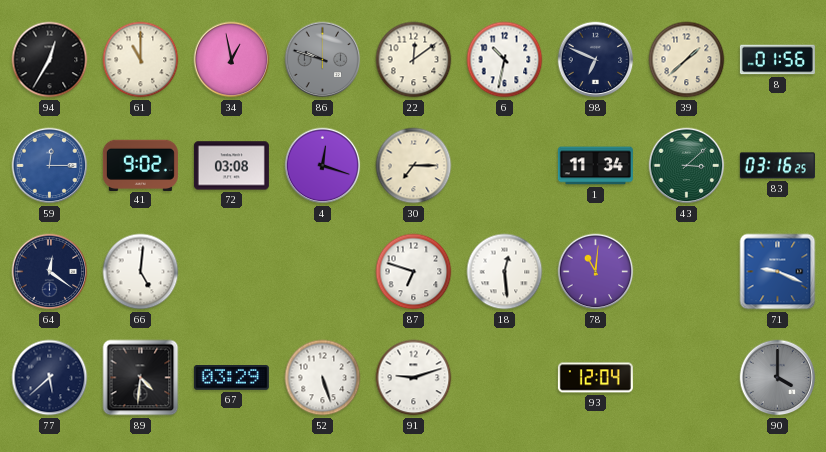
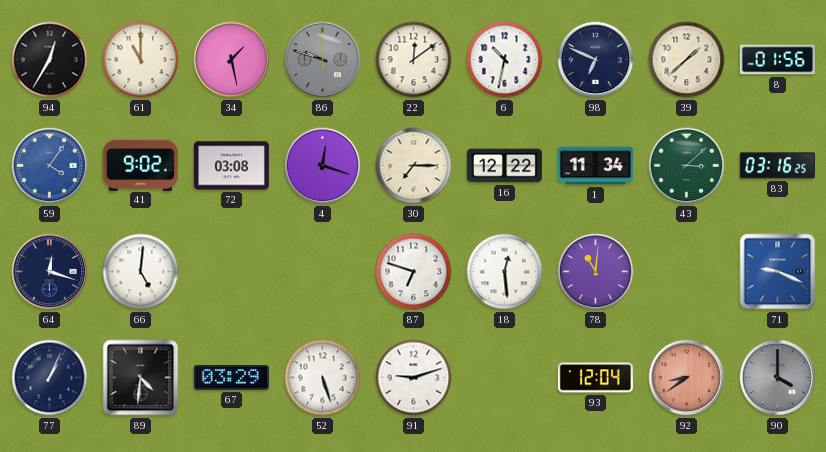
34: 12:58 -> 1:28 (232, 60)
59: 12:15 -> 4:06 (50, 166)
16: none -> 12:22 (504, 166)
64: 12:21 -> 12:18 (50, 272)
77: 5:38 -> 1:04 (50, 378)
92: none -> 8:39 (687, 378)
